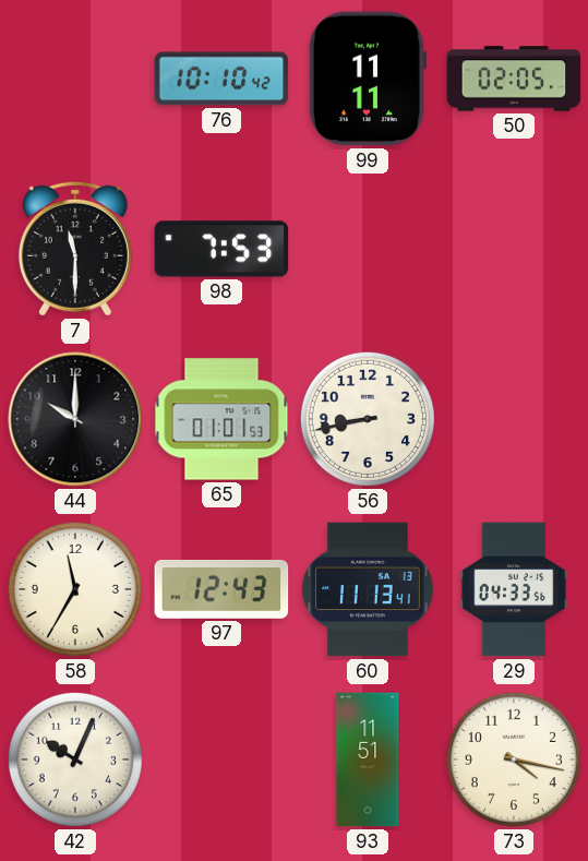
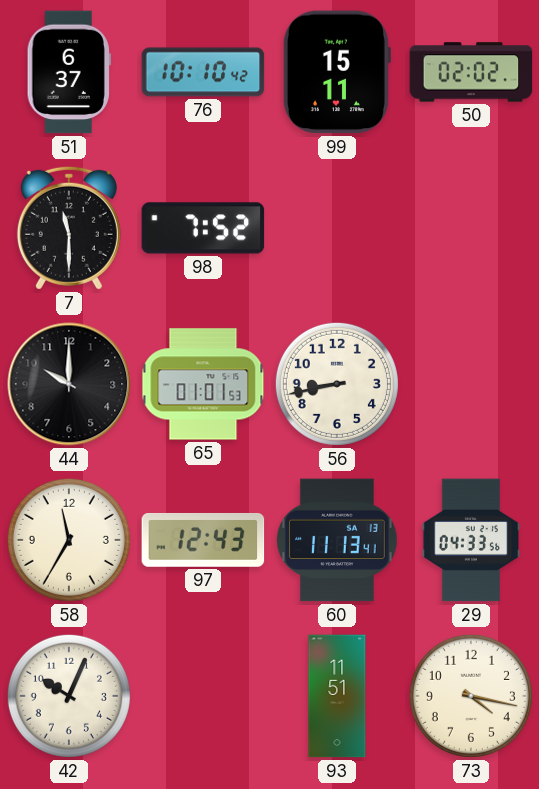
51: none -> 6:37 (69, 72)
99: 11:11 -> 15:11 (336, 72)
50: 02:05 -> 02:02 (471, 72)
98: 7:53 -> 7:52 (203, 228)
